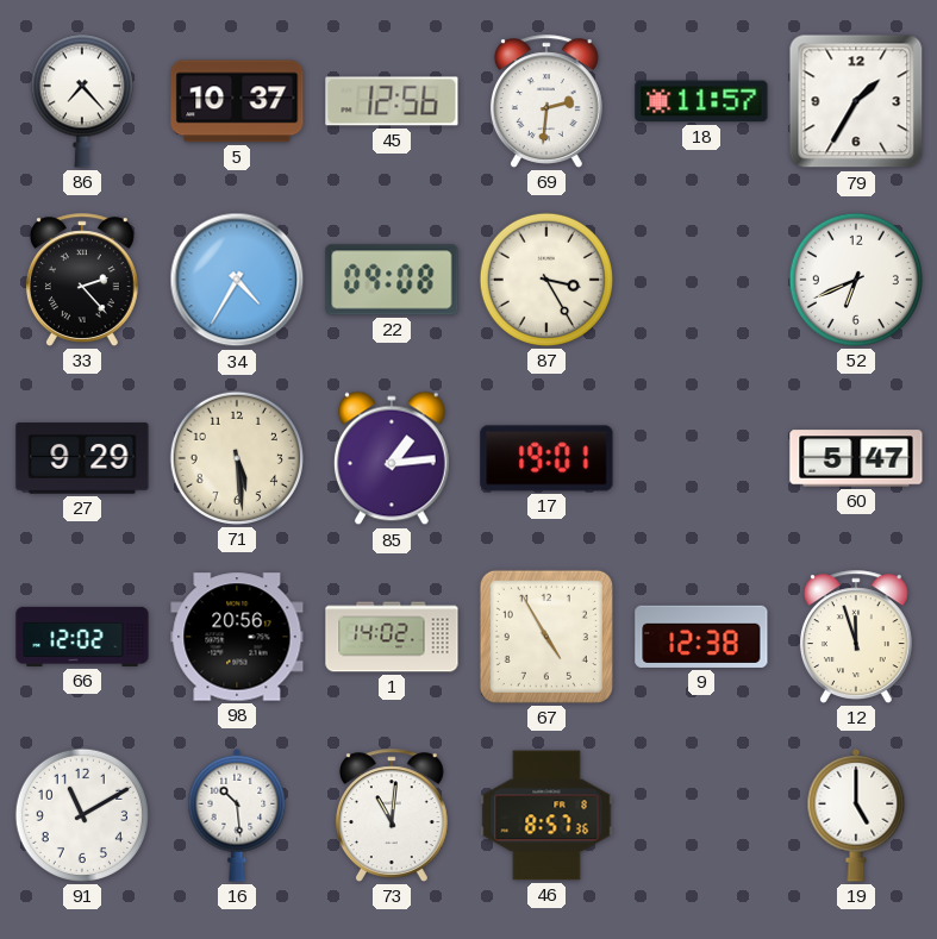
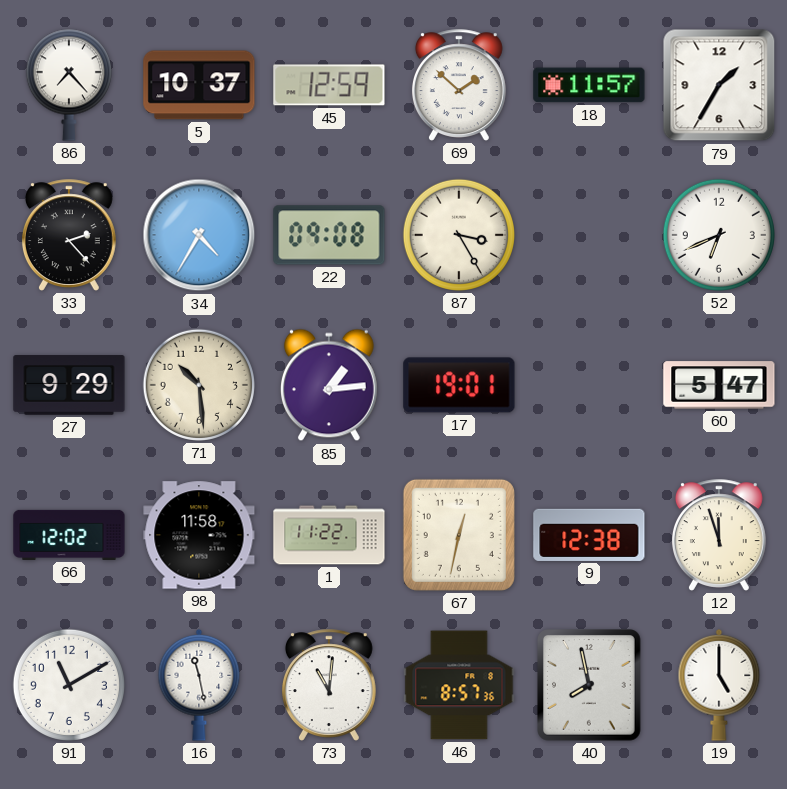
45: 12:56 -> 12:59 (329, 85)
69: 2:31 -> 1:52 (459, 85)
71: 5:29 -> 10:29 (199, 385)
98: 20:56 -> 11:58 (199, 535)
1: 14:02 -> 11:22 (329, 535)
67: 4:55 -> 12:32 (459, 535)
16: 10:29 -> 11:28 (199, 685)
40: none -> 7:58 (590, 686)
